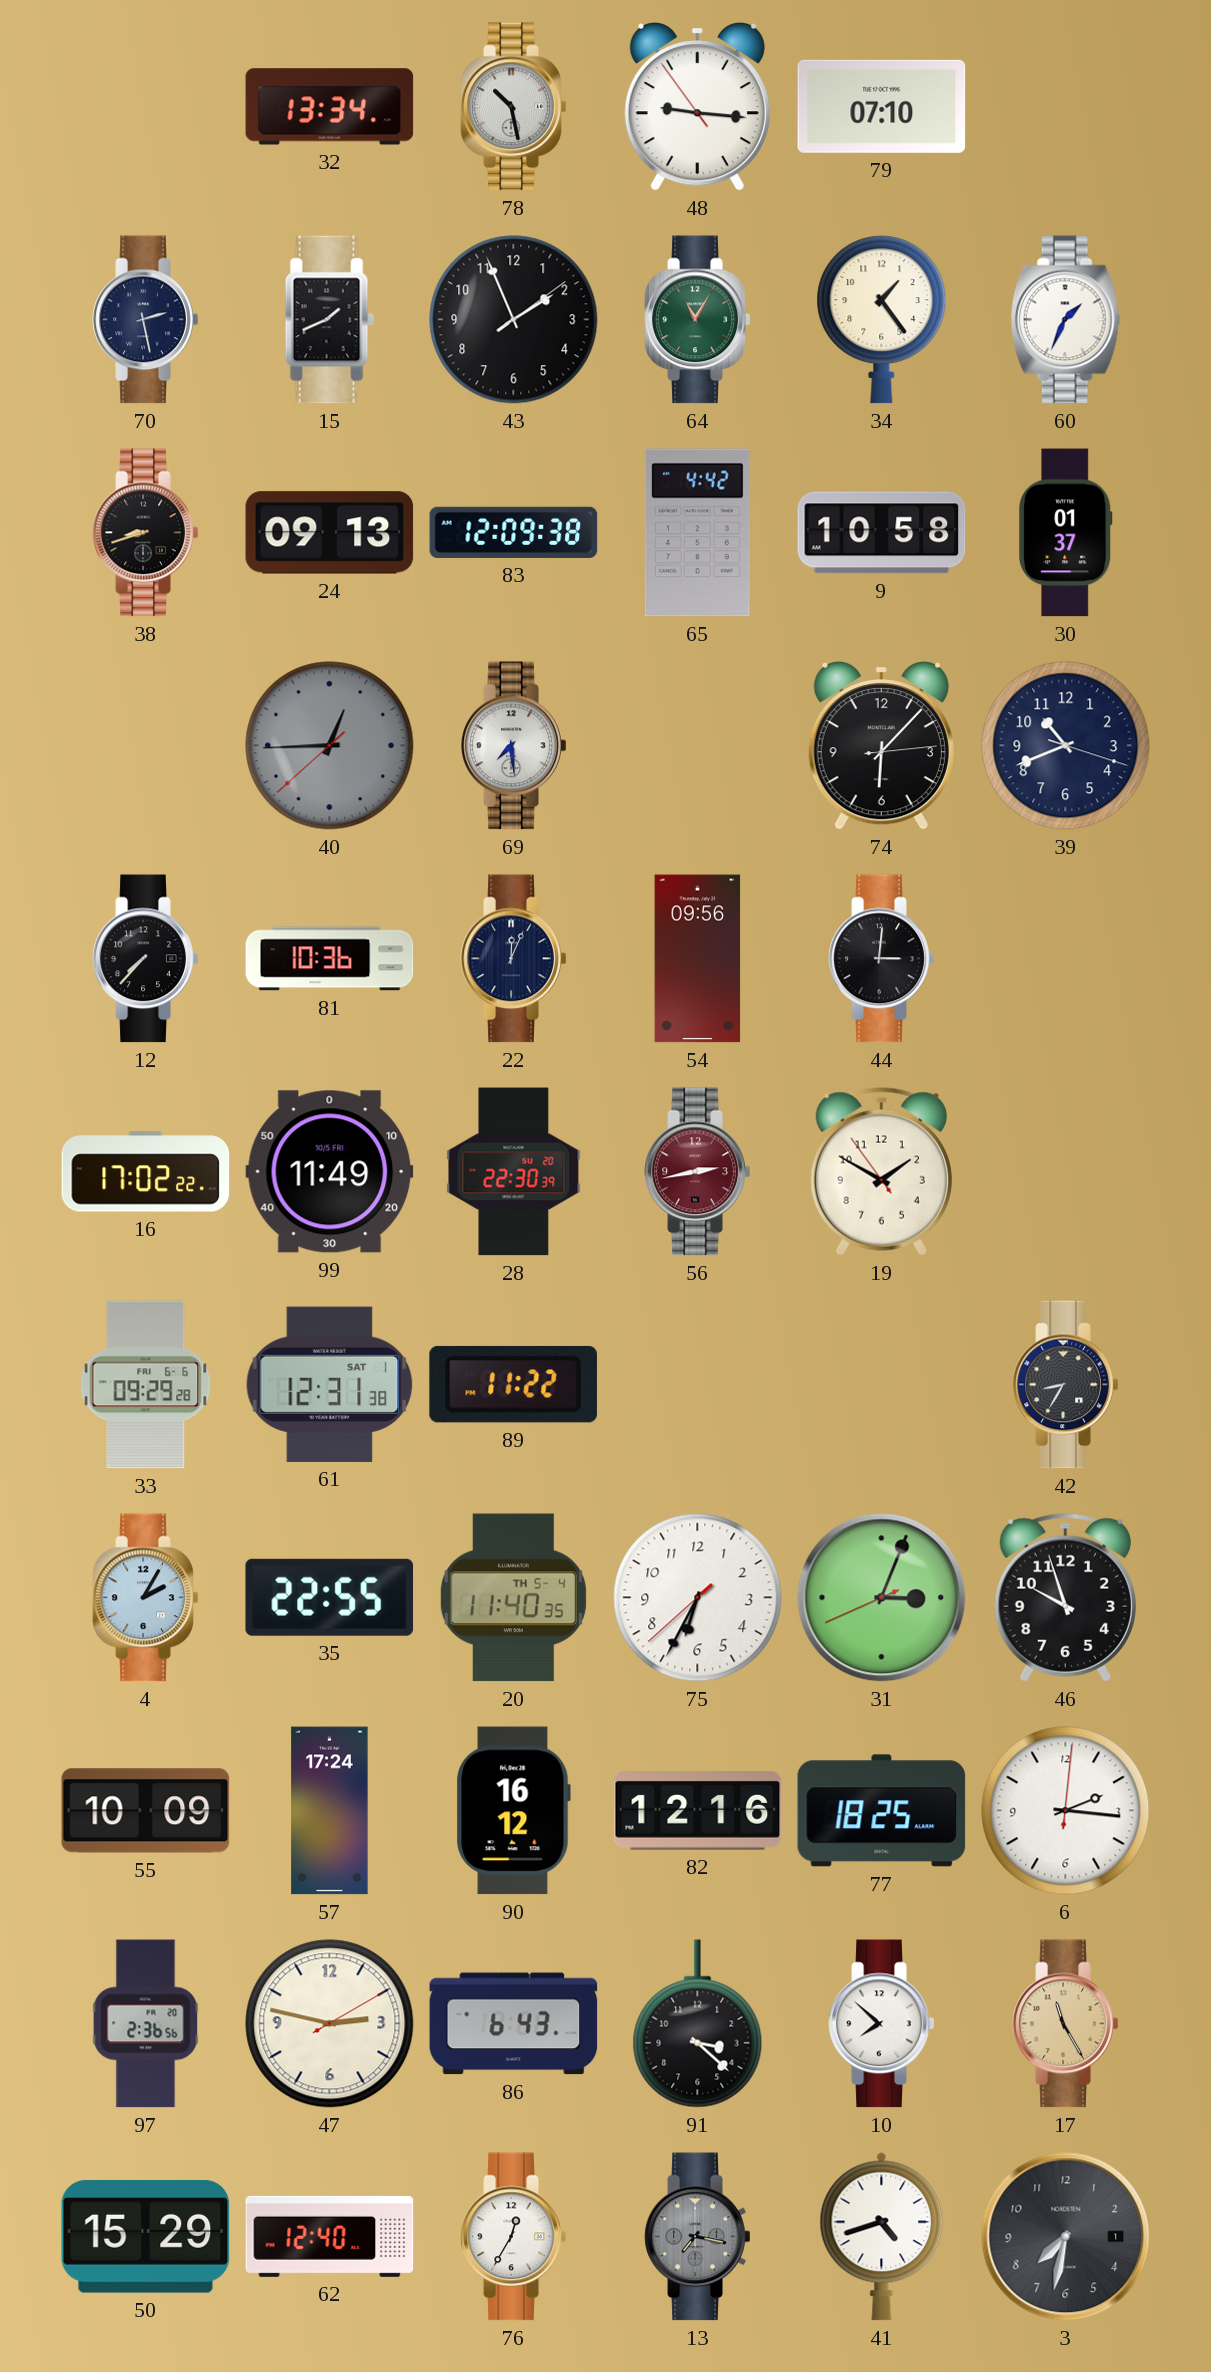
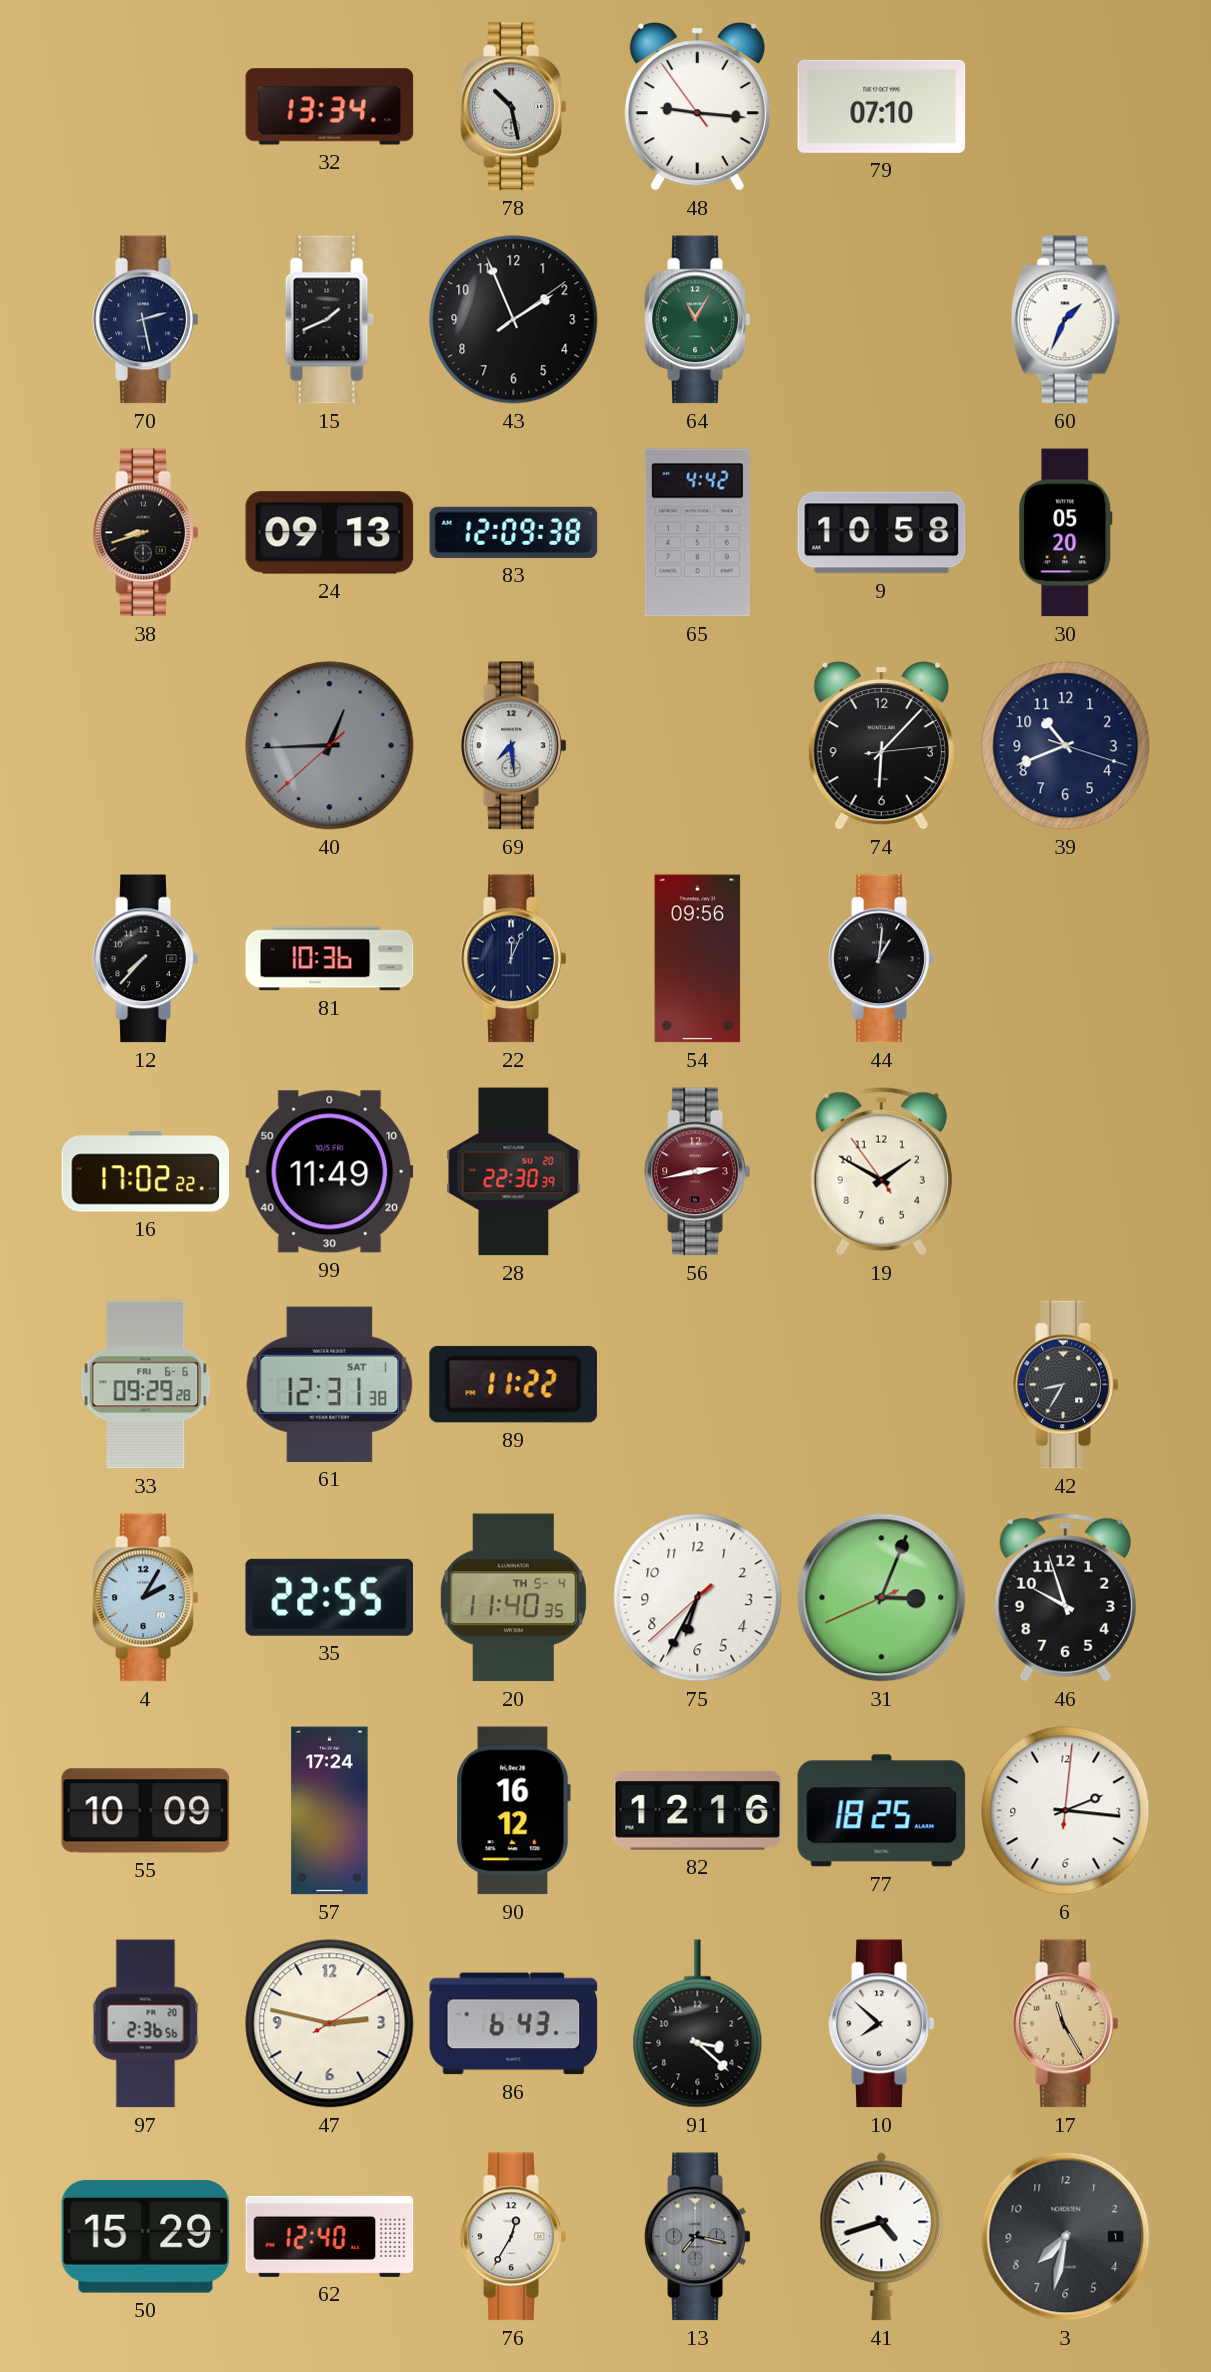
34: 1:24 -> none (882, 320)
30: 01:37 -> 05:20 (1066, 533)
44: 3:01 -> 1:01 (882, 959)
